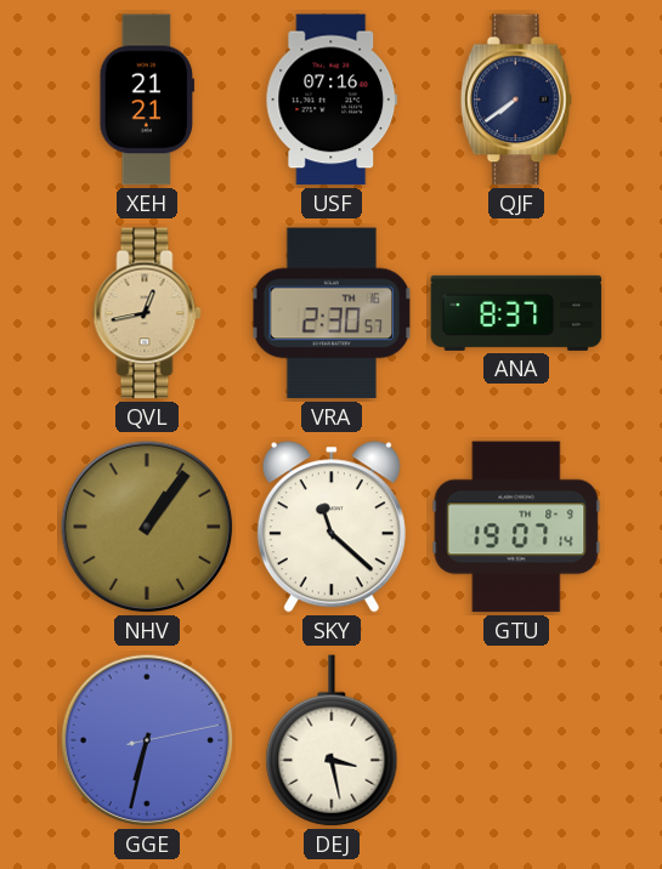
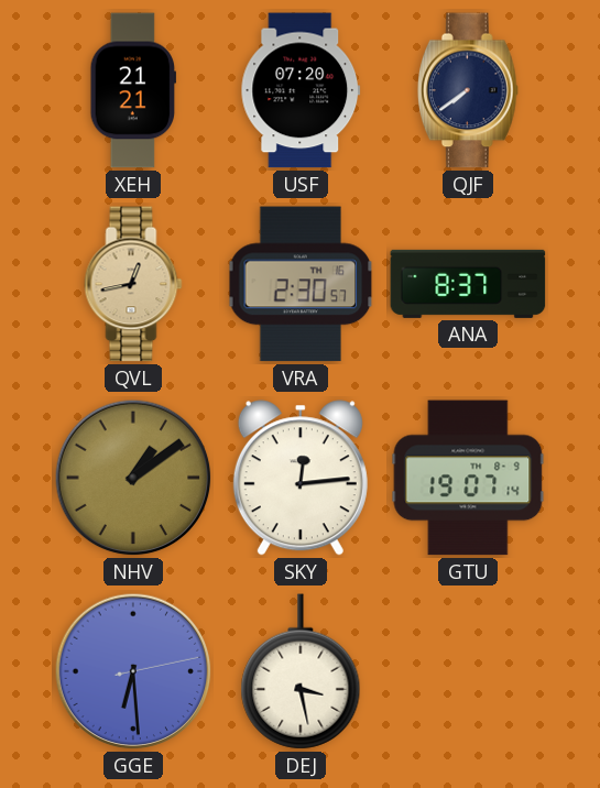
USF: 07:16 -> 07:20 (301, 90)
NHV: 1:06 -> 1:09 (133, 478)
SKY: 11:22 -> 12:14 (301, 478)
GGE: 6:32 -> 6:29 (133, 671)
